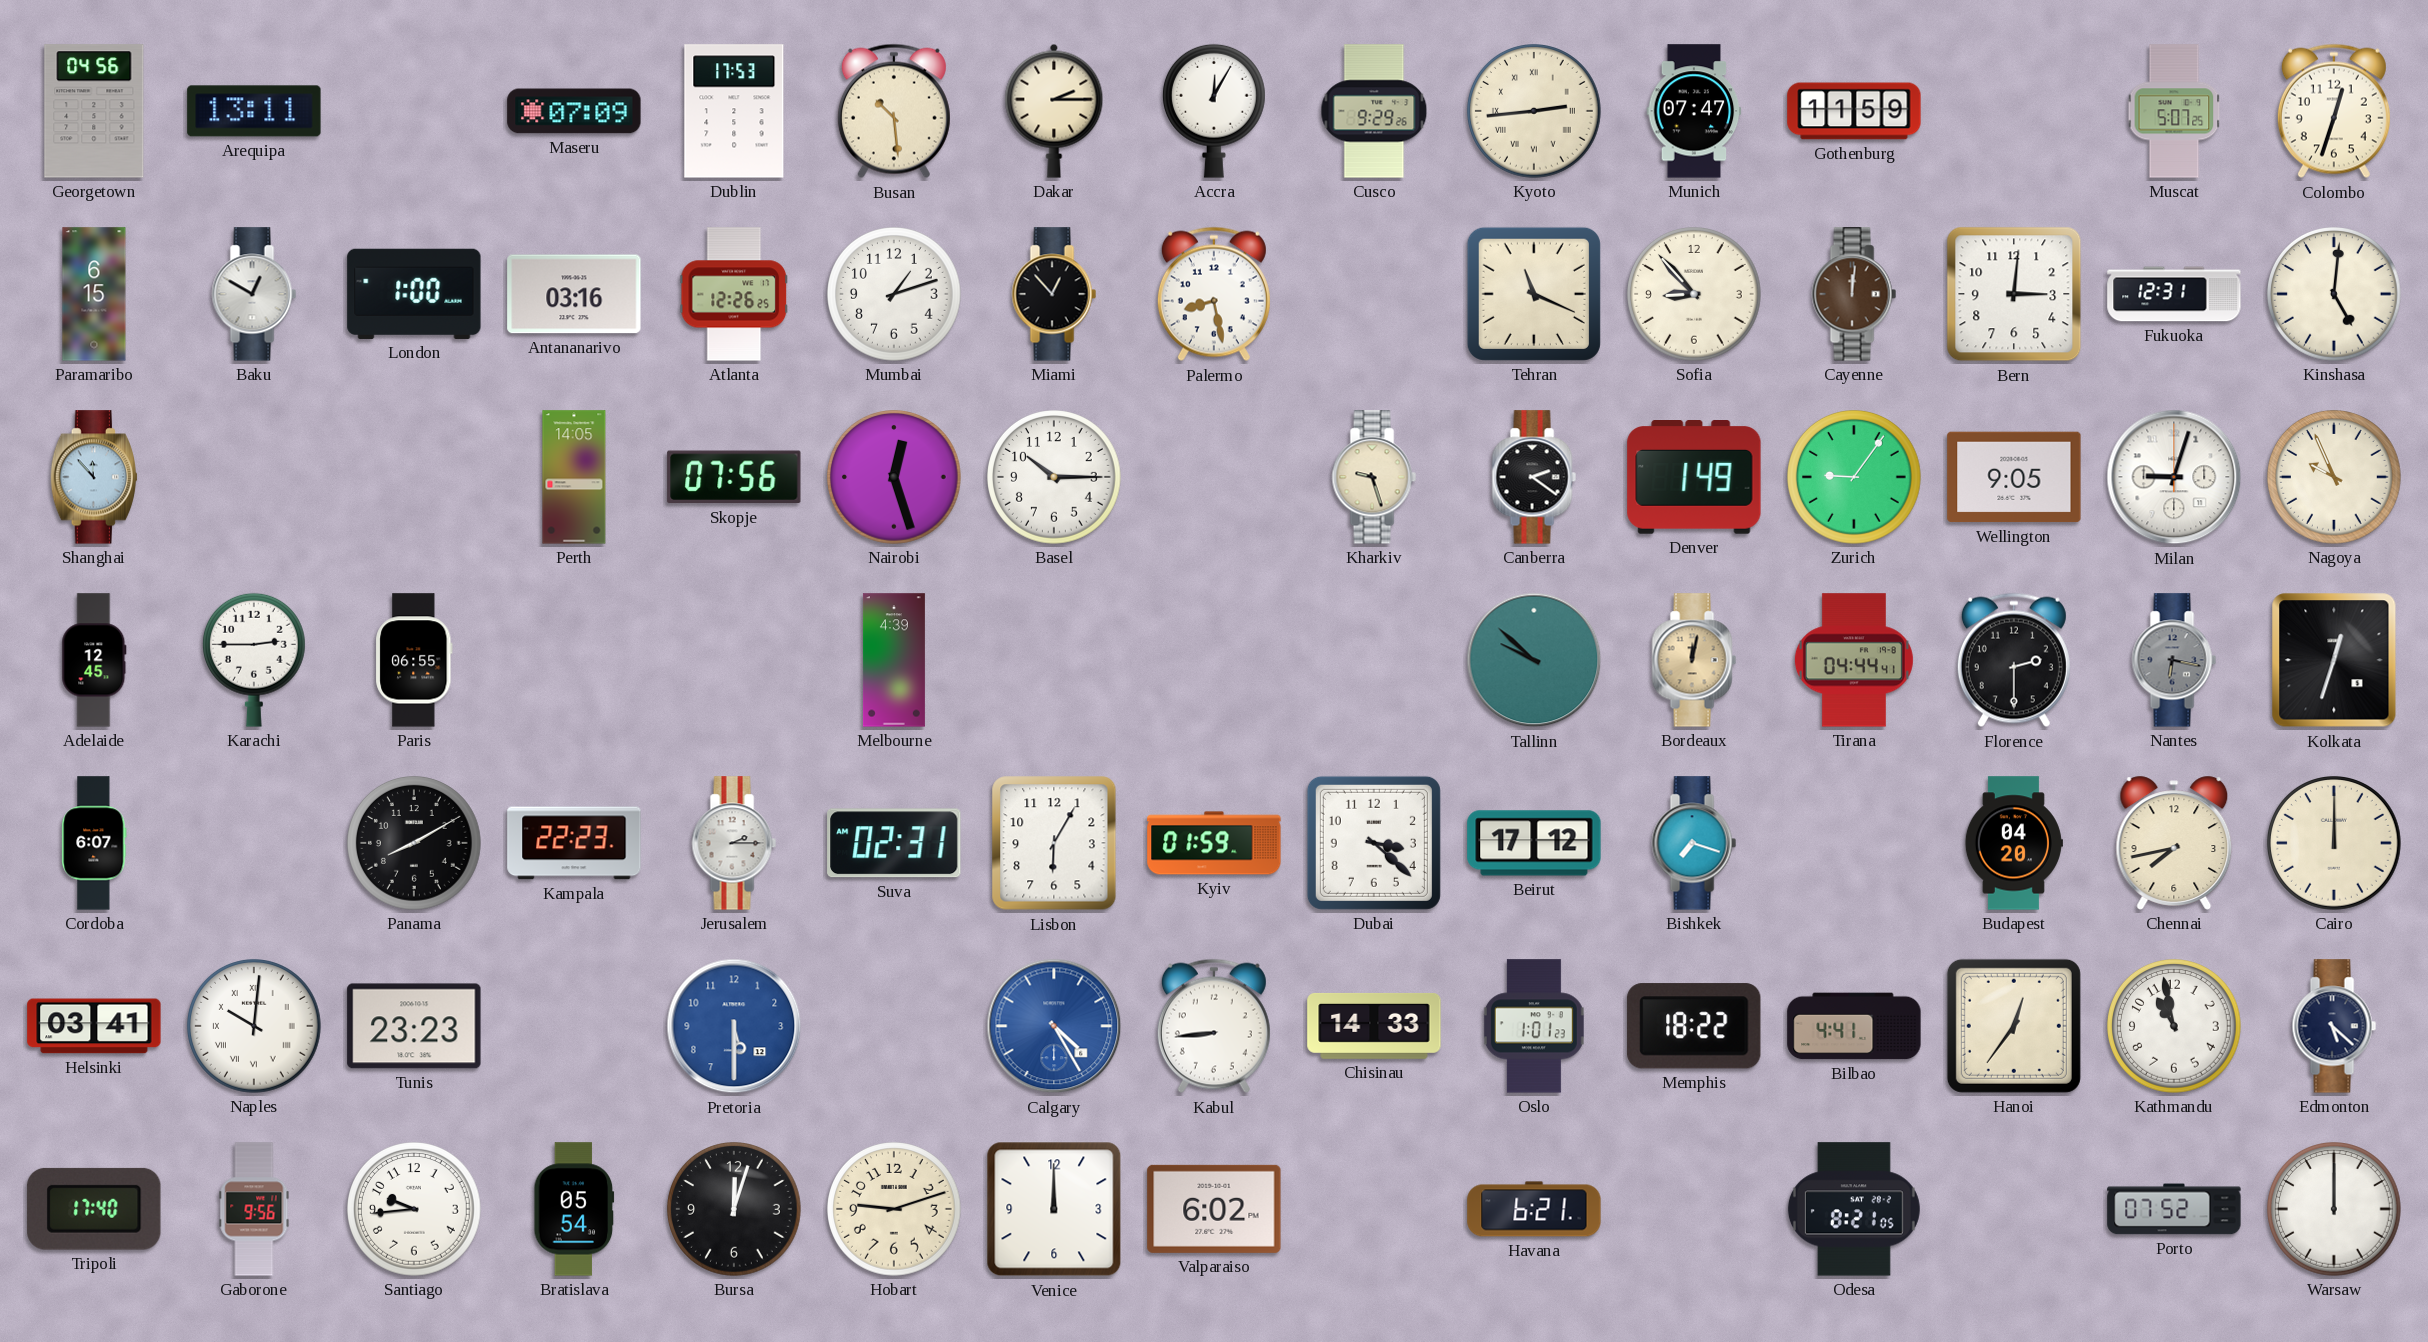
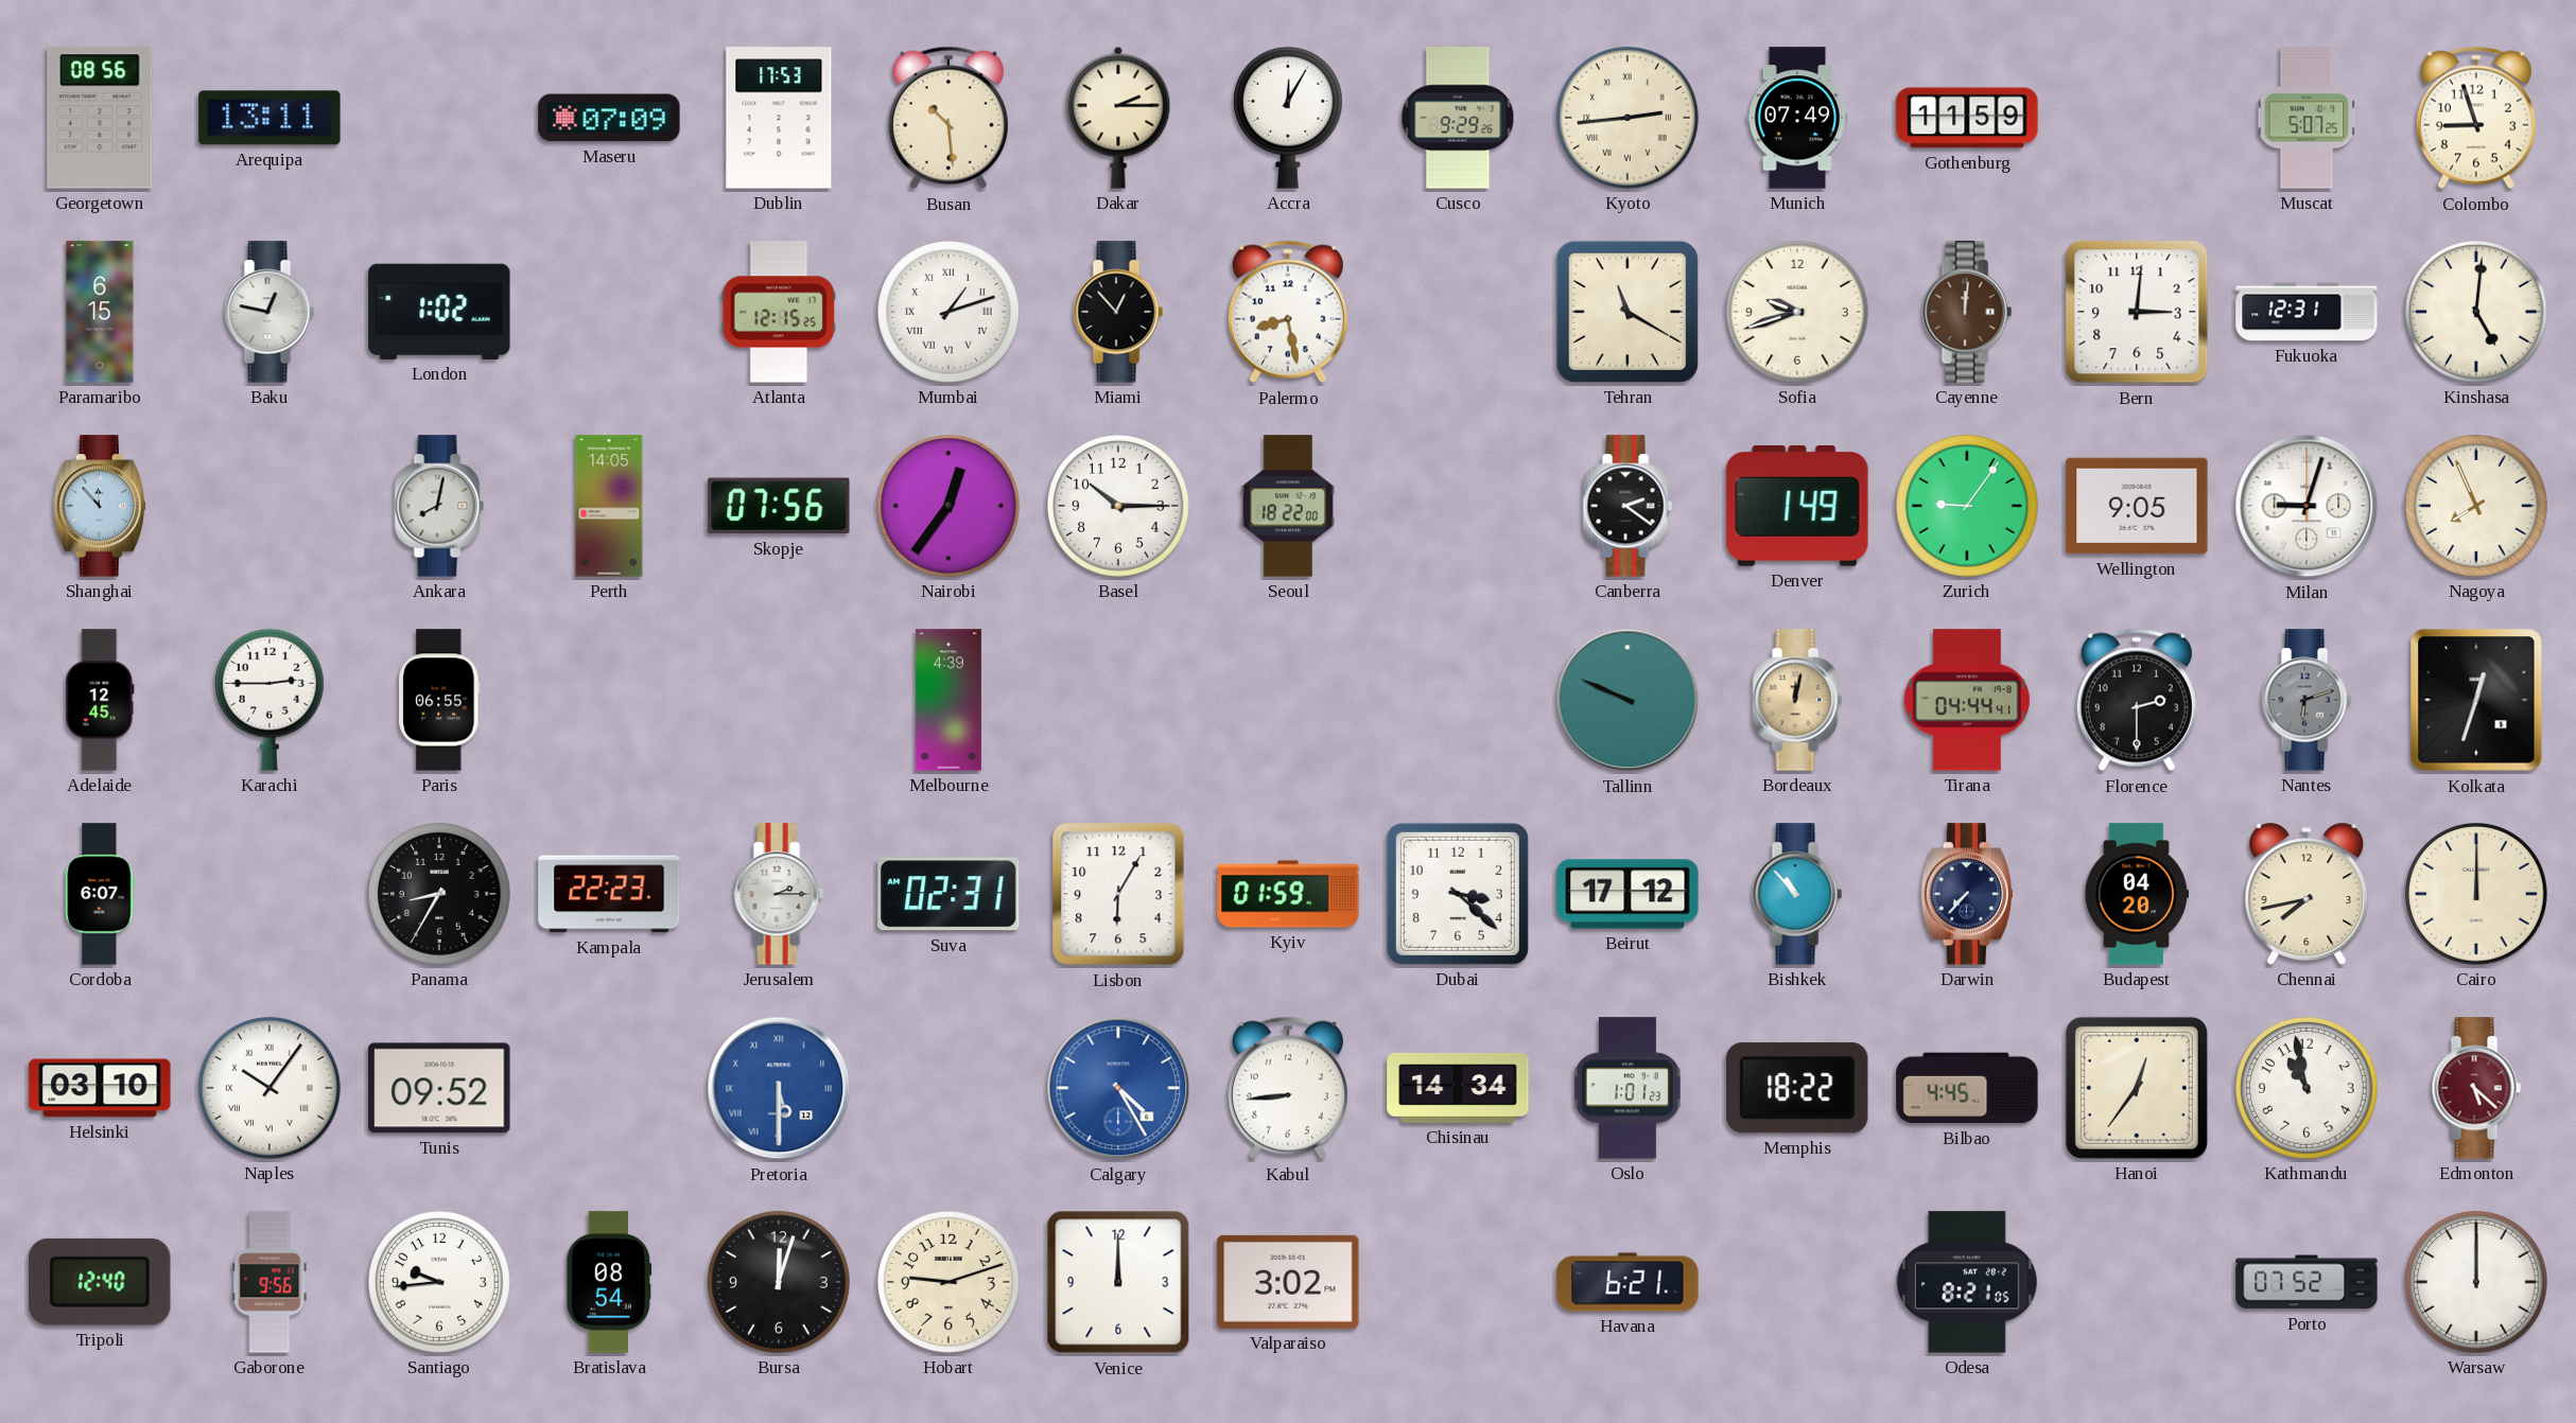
Georgetown: 04:56 -> 08:56 (100, 118)
Munich: 07:47 -> 07:49 (1797, 118)
Colombo: 12:33 -> 8:57 (2476, 118)
Baku: 12:50 -> 12:47 (269, 312)
London: 1:00 -> 1:02 (439, 312)
Antananarivo: 03:16 -> none (574, 294)
Atlanta: 12:26 -> 12:15 (779, 312)
Mumbai numerals: Arabic -> Roman (950, 313)
Tehran: 11:19 -> 11:20 (1628, 312)
Sofia: 8:53 -> 9:42 (1798, 313)
Ankara: none -> 8:02 (439, 506)
Nairobi: 12:27 -> 12:36 (950, 507)
Seoul: none -> 18:22 (1287, 506)
Kharkiv: 9:27 -> none (1374, 477)
Nagoya: 9:56 -> 7:56 (2477, 507)
Tallinn: 9:52 -> 9:49 (1628, 700)
Nantes: 6:17 -> 6:12 (2307, 700)
Panama: 8:10 -> 8:35 (440, 895)
Bishkek: 7:18 -> 10:53 (1797, 894)
Darwin: none -> 7:37 (1967, 894)
Helsinki: 03:41 -> 03:10 (100, 1088)
Naples: 10:01 -> 10:06 (271, 1089)
Tunis: 23:23 -> 09:52 (439, 1088)
Pretoria numerals: Arabic -> Roman (779, 1088)
Chisinau: 14:33 -> 14:34 (1458, 1088)
Bilbao: 4:41 -> 4:45 (1967, 1088)
Edmonton dial: navy -> burgundy (2476, 1088)
Tripoli: 17:40 -> 12:40 (100, 1282)
Bratislava: 05:54 -> 08:54 (609, 1282)
Valparaiso: 6:02 -> 3:02 (1288, 1282)
